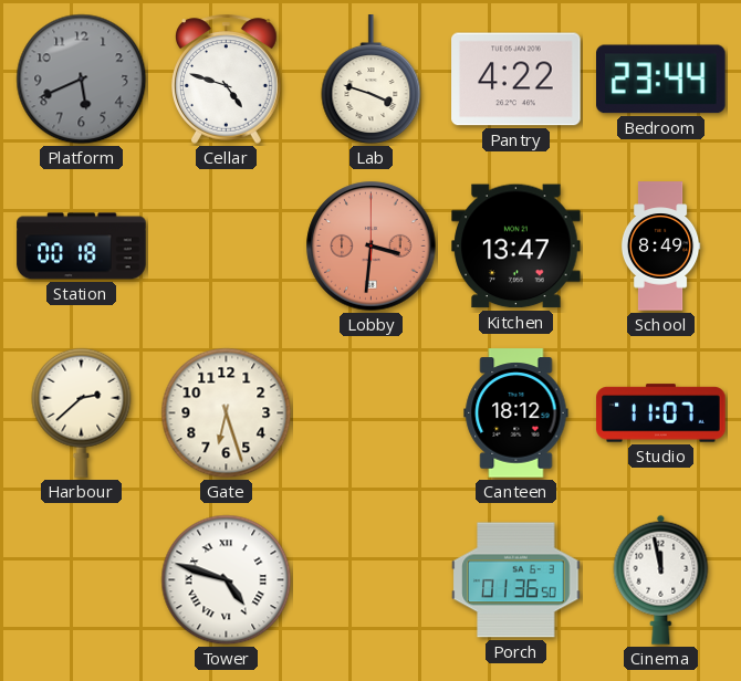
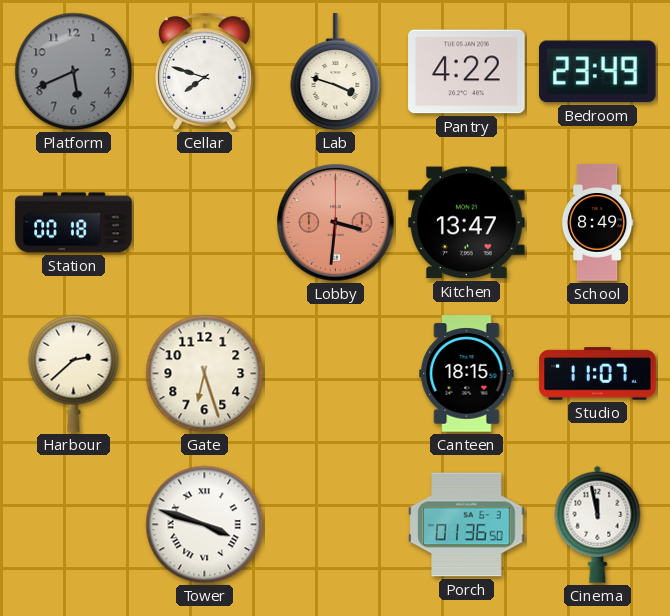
Cellar: 4:48 -> 7:48 (205, 71)
Bedroom: 23:44 -> 23:49 (598, 72)
Canteen: 18:12 -> 18:15 (467, 374)
Tower: 4:48 -> 3:48 (205, 525)
